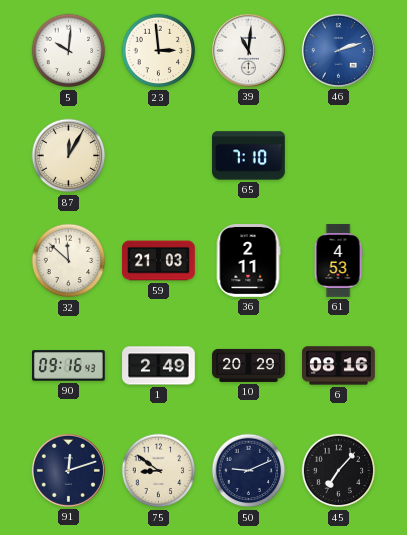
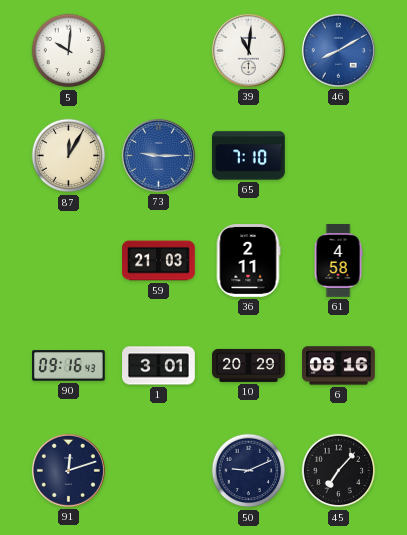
23: 2:59 -> none (159, 51)
46: 2:12 -> 8:10 (338, 50)
73: none -> 9:15 (158, 155)
32: 11:52 -> none (69, 261)
61: 4:53 -> 4:58 (338, 261)
1: 2:49 -> 3:01 (159, 366)
75: 8:51 -> none (159, 471)
